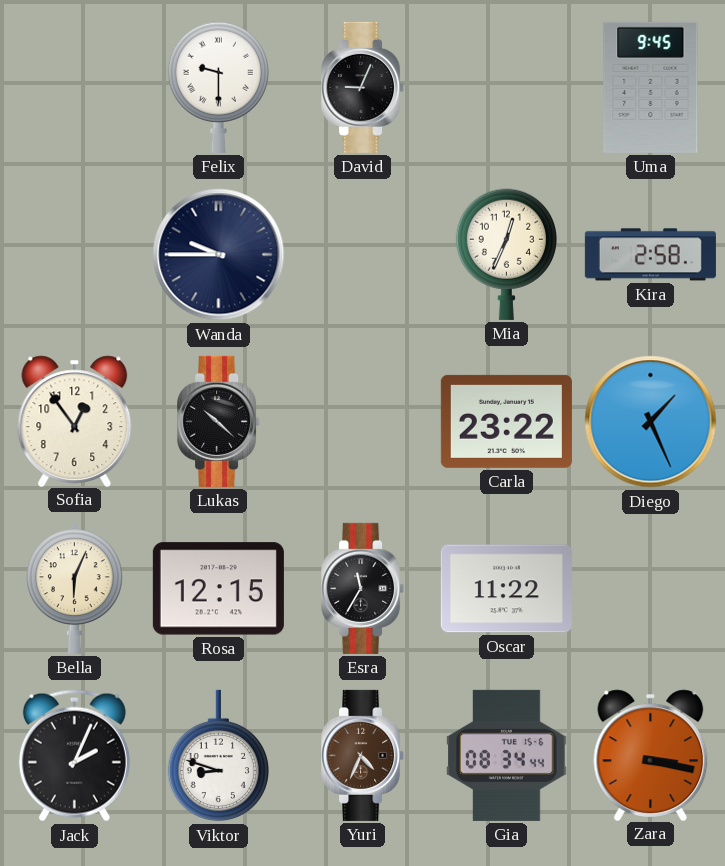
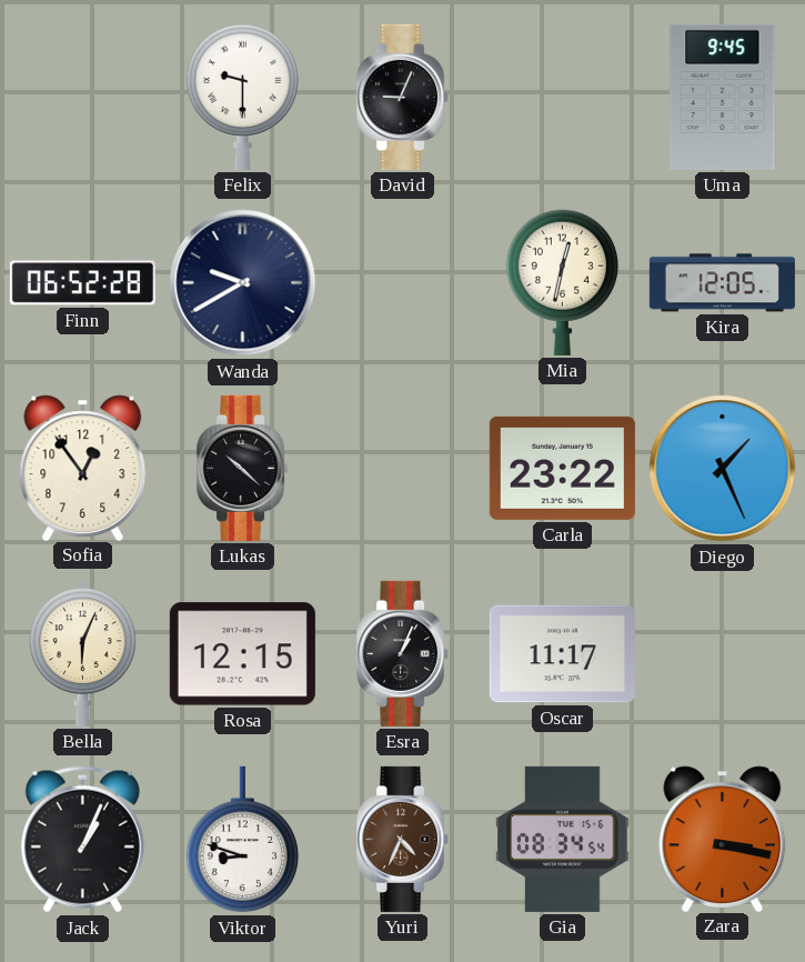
Finn: none -> 06:52 (82, 283)
Wanda: 9:45 -> 9:40 (243, 283)
Mia: 12:34 -> 12:32 (562, 282)
Kira: 2:58 -> 12:05 (722, 283)
Esra: 11:35 -> 1:04 (403, 653)
Oscar: 11:22 -> 11:17 (562, 654)
Jack: 2:04 -> 1:04 (82, 840)
Gia: 08:34:44 -> 08:34:54 (563, 839)
